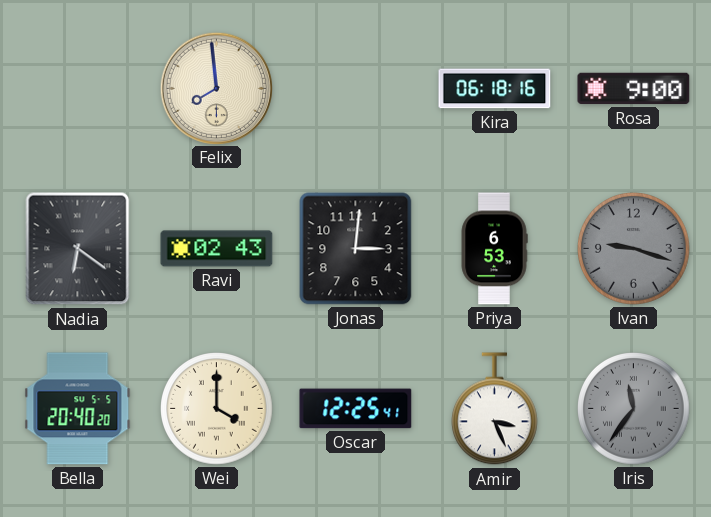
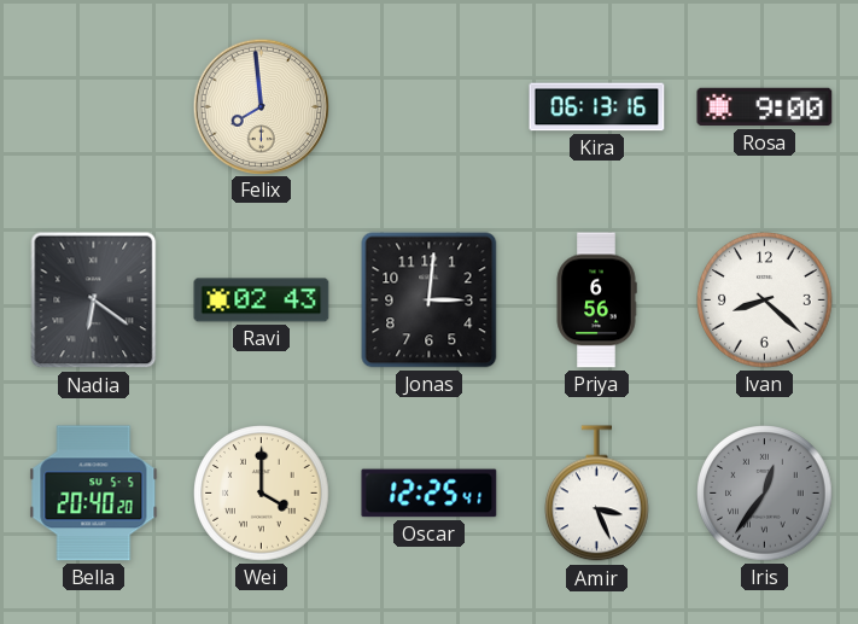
Kira: 06:18 -> 06:13 (597, 107)
Priya: 6:53 -> 6:56 (596, 301)
Ivan: 9:18 -> 8:22 (765, 301)
Ivan dial: grey -> white (765, 301)
Iris: 11:36 -> 12:36 (765, 494)
